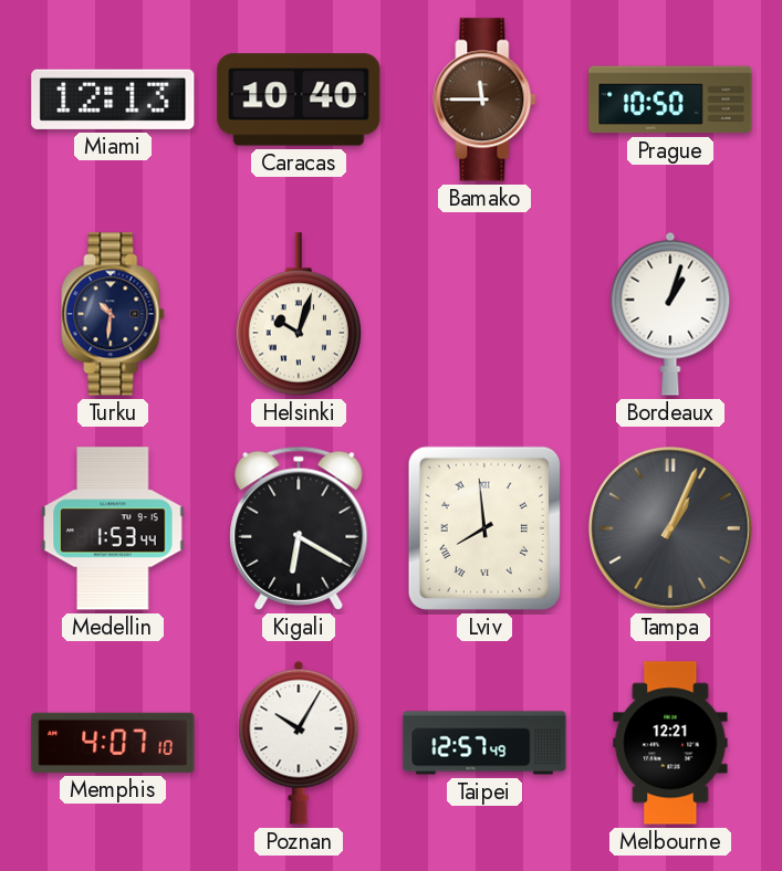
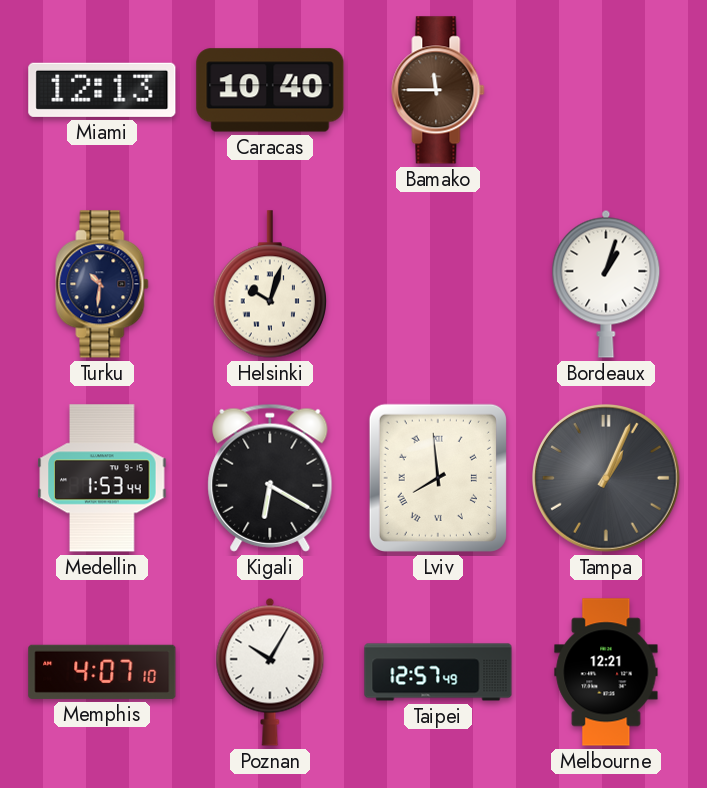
Prague: 10:50 -> none (670, 99)
